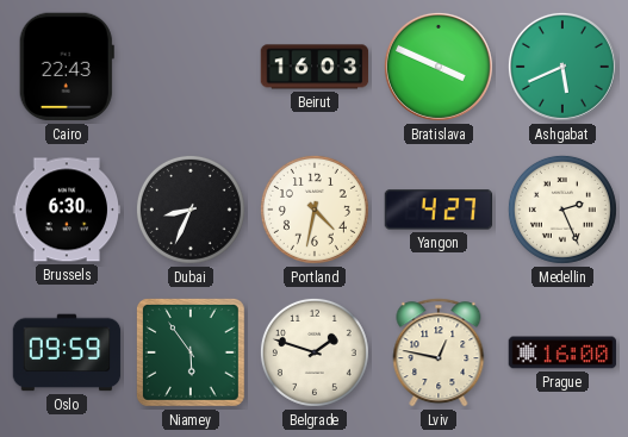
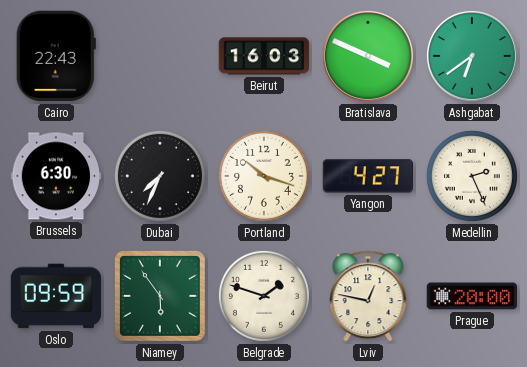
Ashgabat: 5:41 -> 6:39 (472, 56)
Dubai: 8:34 -> 7:34 (160, 176)
Portland: 4:32 -> 10:18 (264, 176)
Prague: 16:00 -> 20:00 (472, 296)
